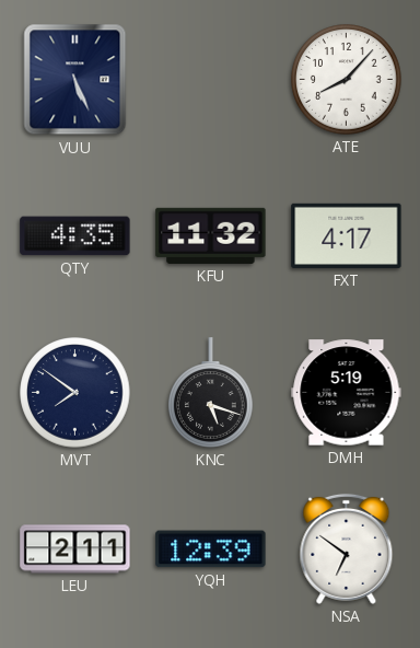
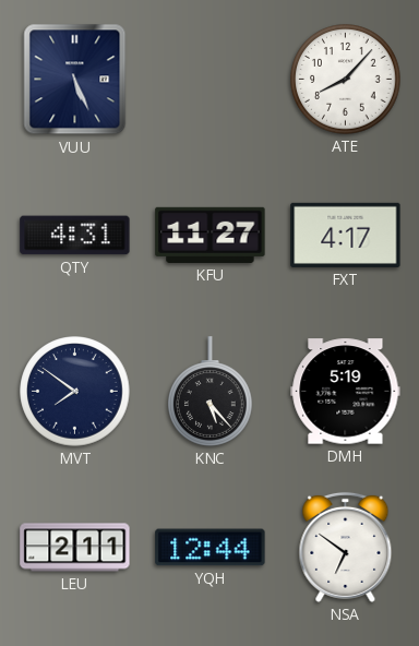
QTY: 4:35 -> 4:31 (75, 236)
KFU: 11:32 -> 11:27 (211, 235)
KNC: 5:18 -> 5:23 (211, 392)
YQH: 12:39 -> 12:44 (211, 548)
